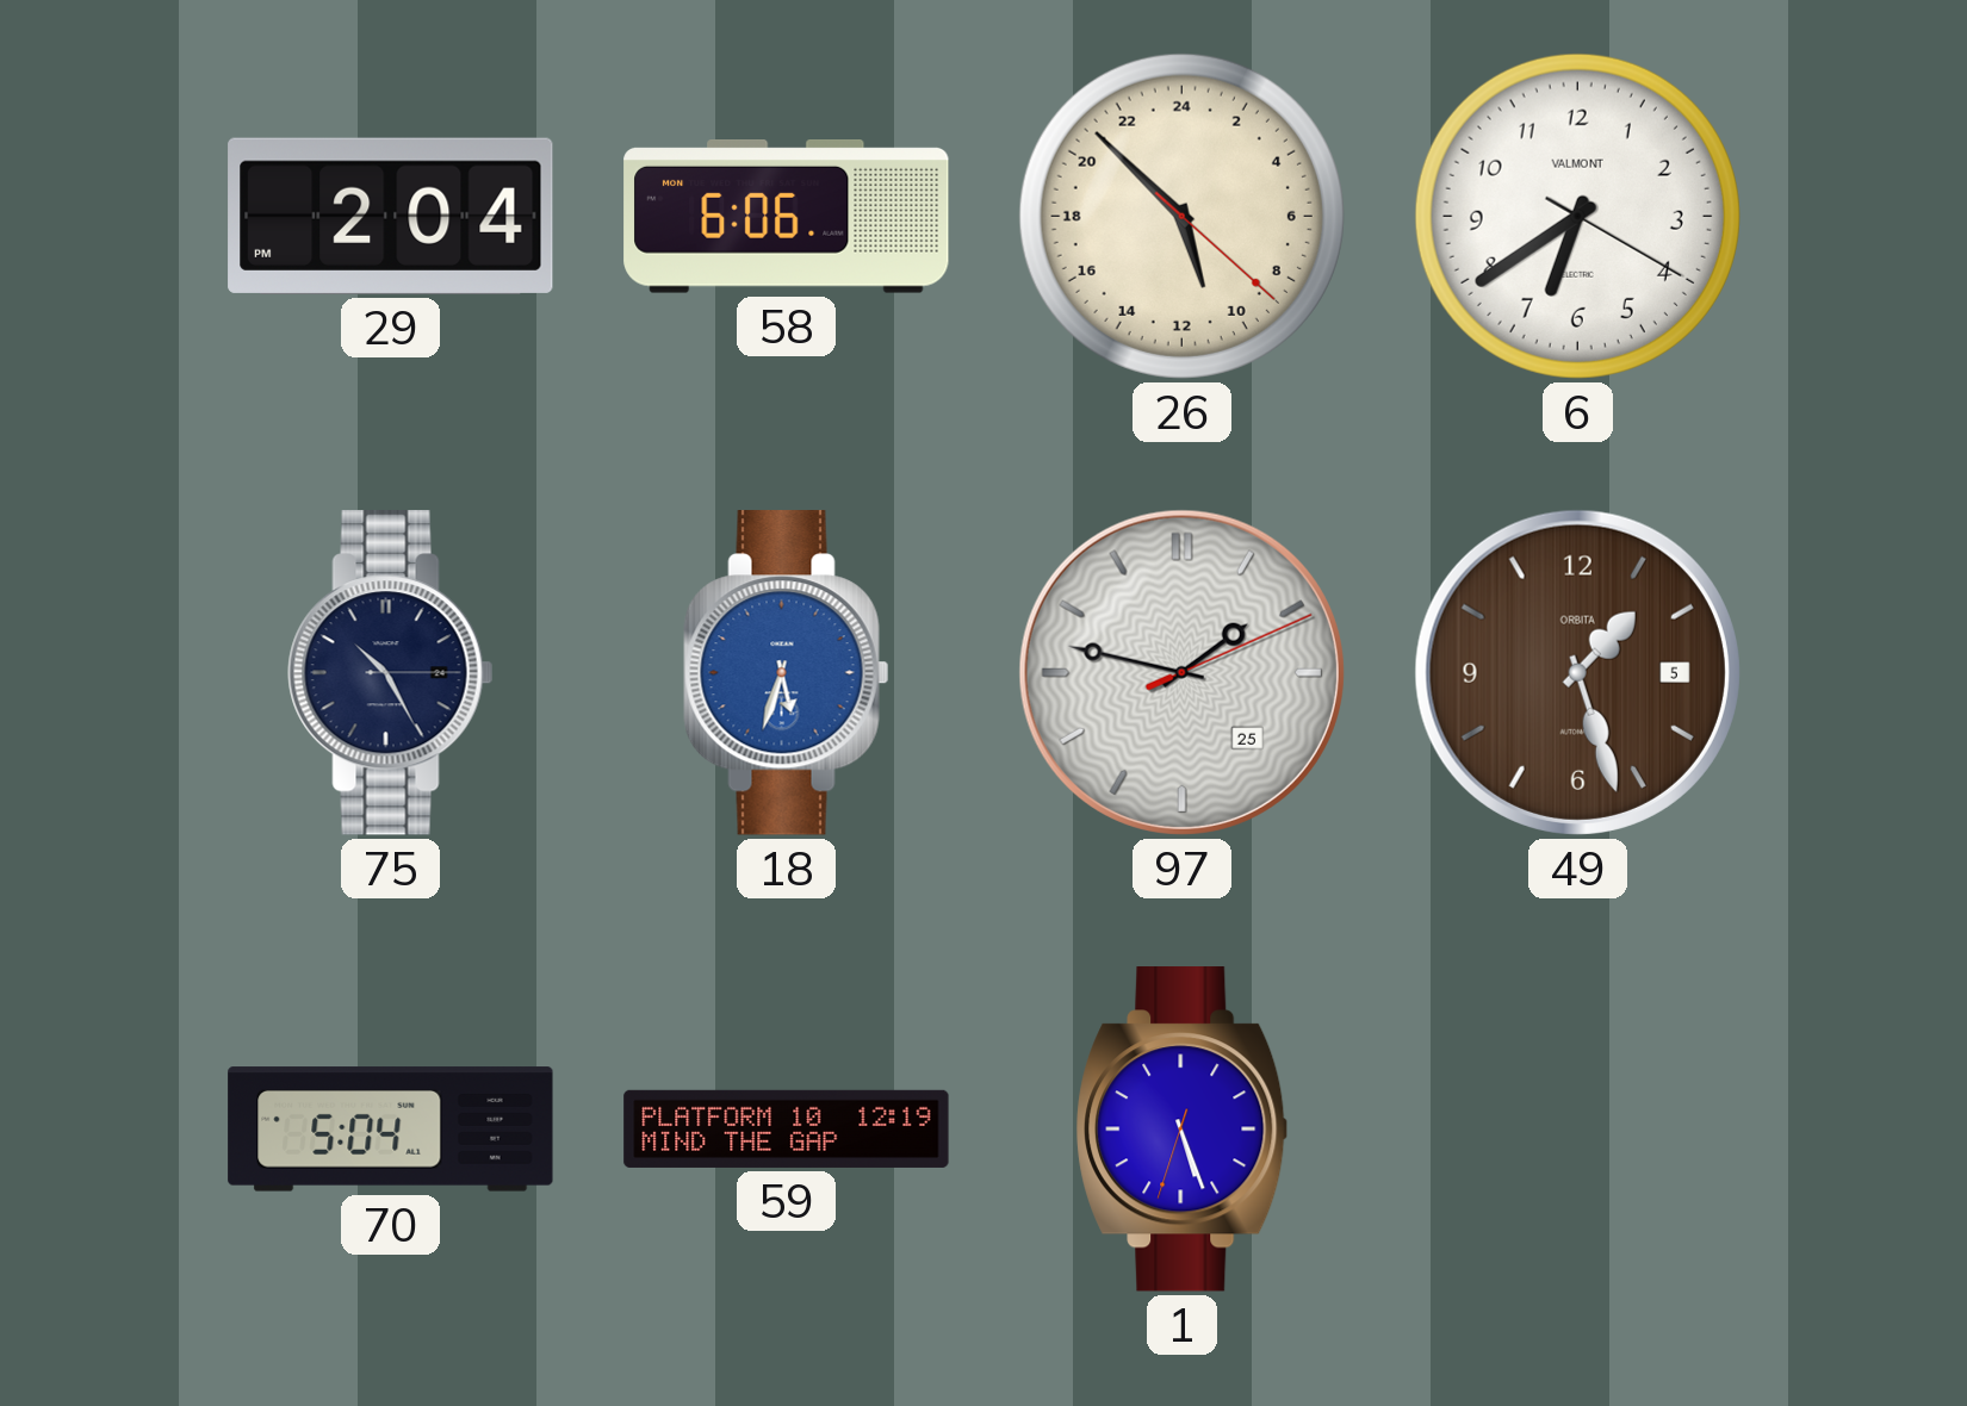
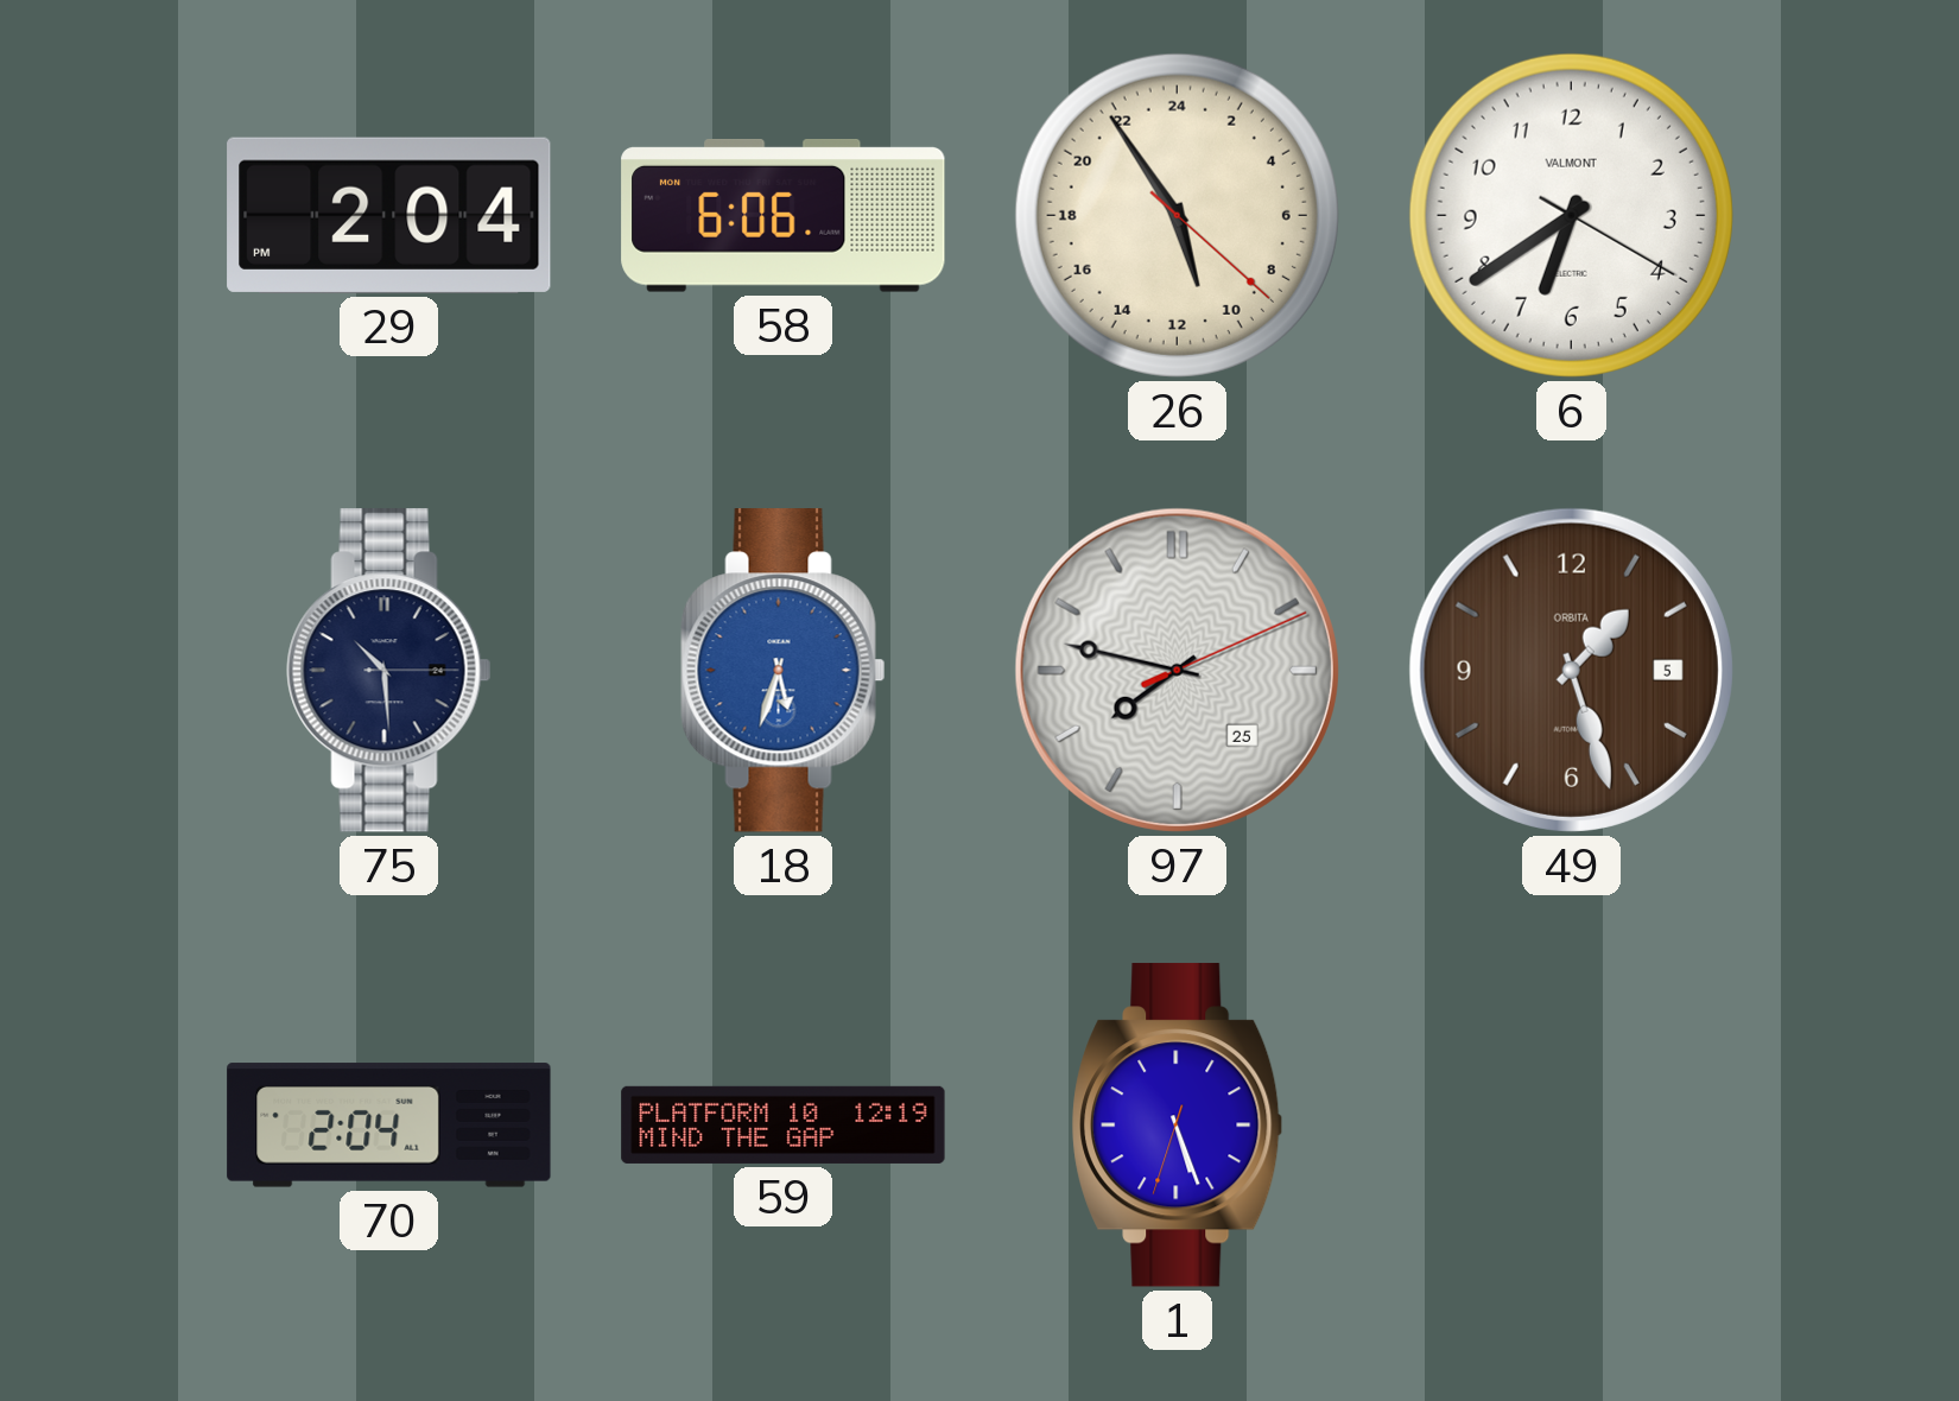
26: 10:52 -> 10:54 (1177, 215)
75: 10:25 -> 10:29 (389, 671)
97: 1:47 -> 7:47 (1177, 670)
70: 5:04 -> 2:04 (389, 1126)
